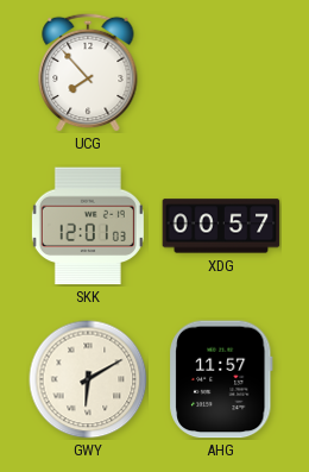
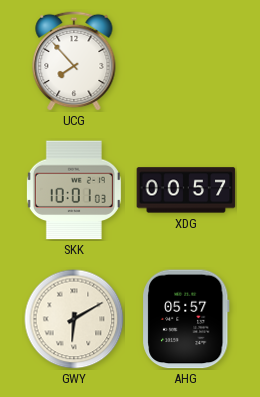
SKK: 12:01 -> 10:01 (74, 190)
AHG: 11:57 -> 05:57 (187, 319)
